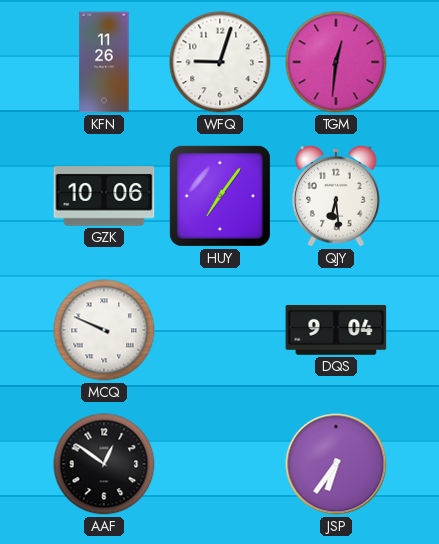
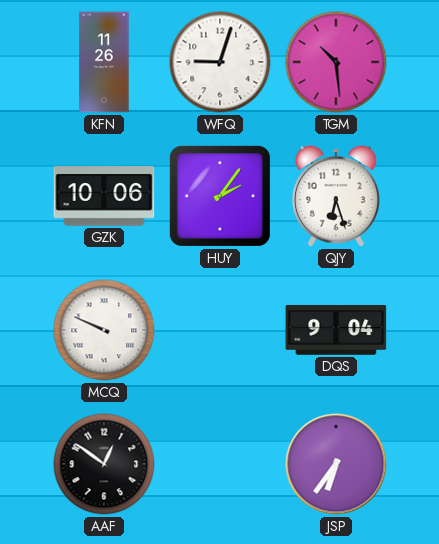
TGM: 12:31 -> 10:29 (336, 62)
HUY: 7:06 -> 2:06 (220, 196)
QJY: 6:29 -> 6:27 (336, 197)
